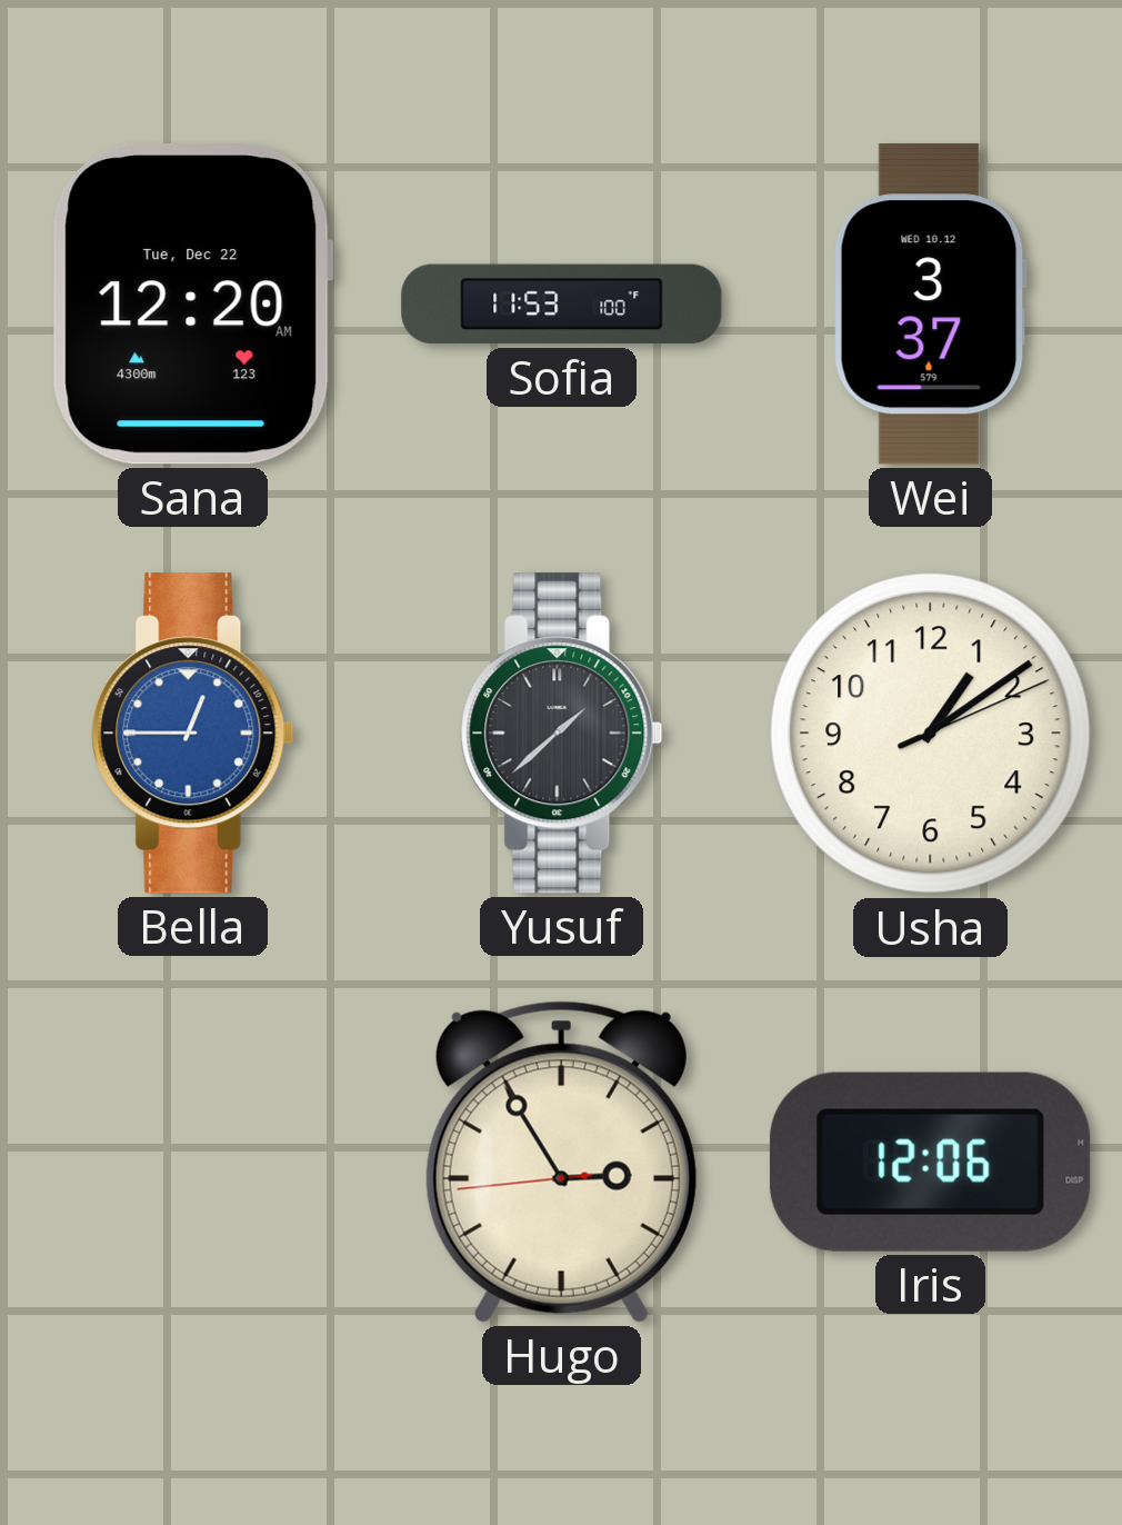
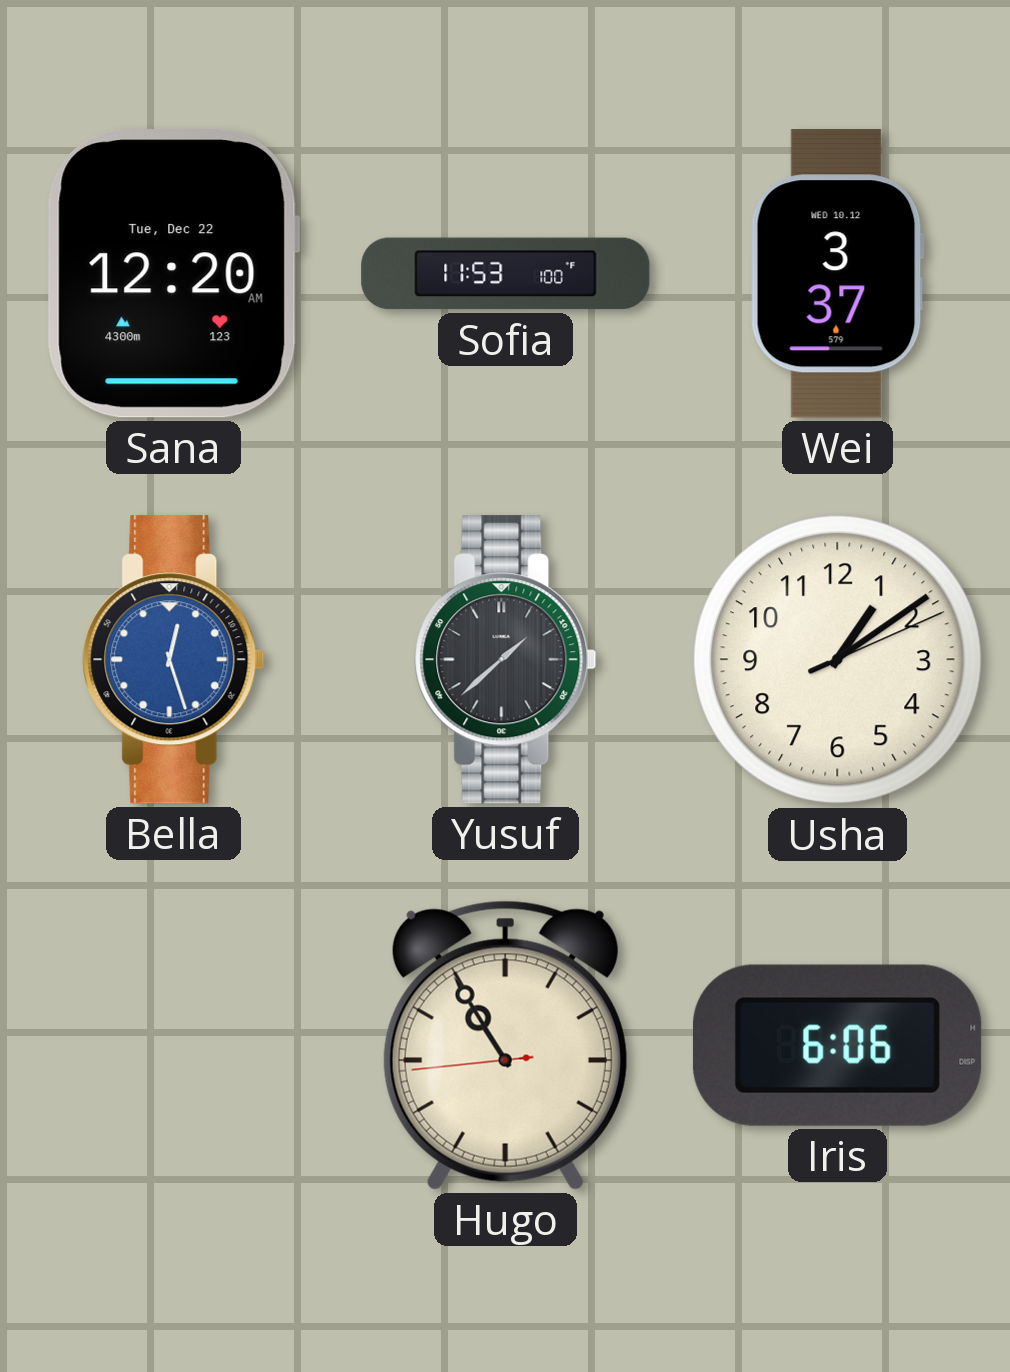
Bella: 12:45 -> 12:27 (174, 660)
Hugo: 2:54 -> 10:54 (505, 1045)
Iris: 12:06 -> 6:06 (837, 1045)
